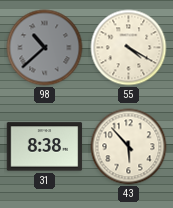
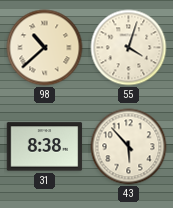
98 dial: grey -> cream (45, 48)
55: 4:20 -> 4:03 (129, 48)
